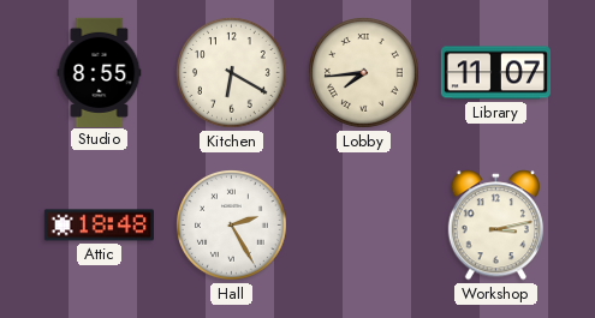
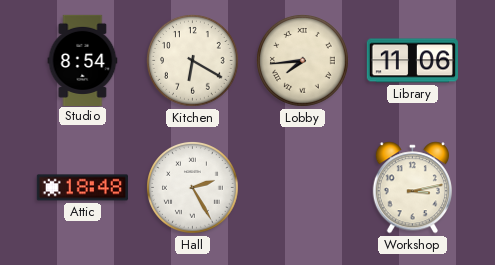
Studio: 8:55 -> 8:54 (83, 60)
Library: 11:07 -> 11:06 (412, 61)
